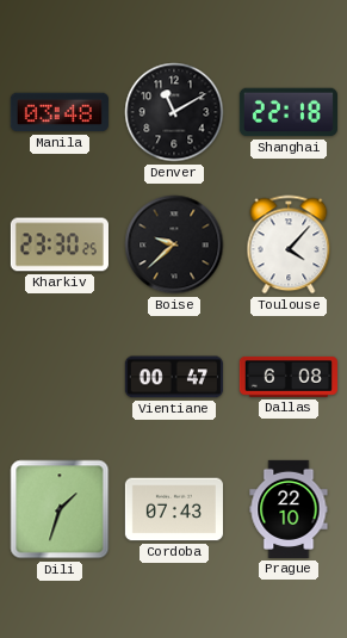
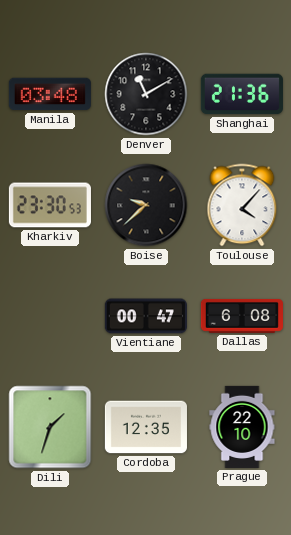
Shanghai: 22:18 -> 21:36 (242, 94)
Kharkiv: 23:30:25 -> 23:30:53 (50, 205)
Cordoba: 07:43 -> 12:35 (146, 427)
